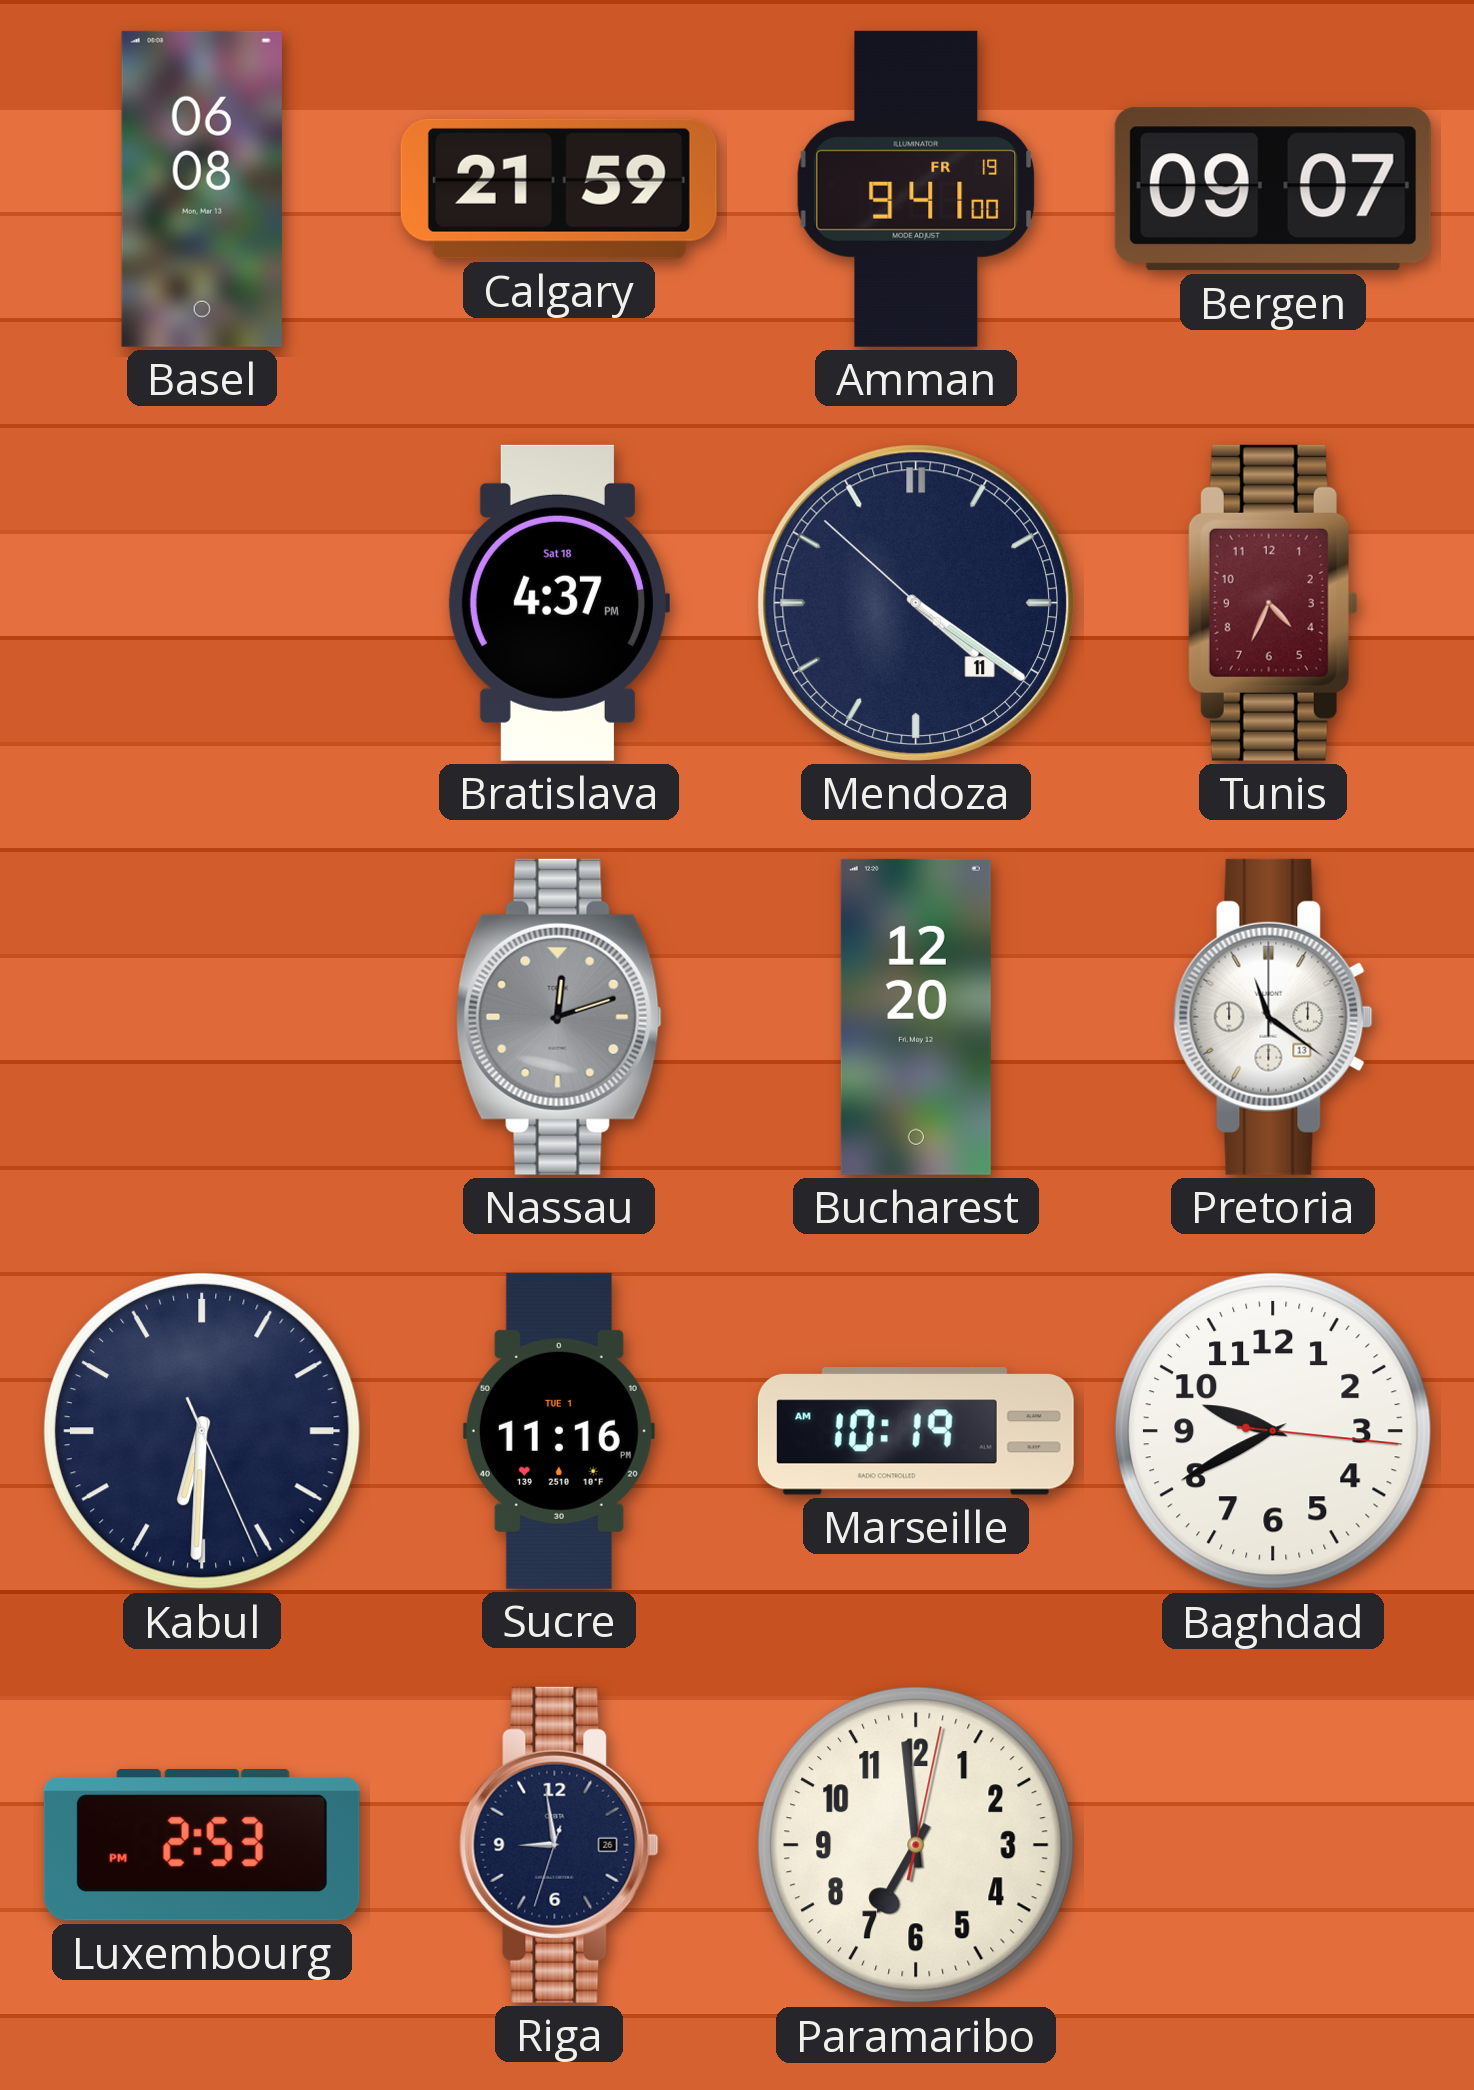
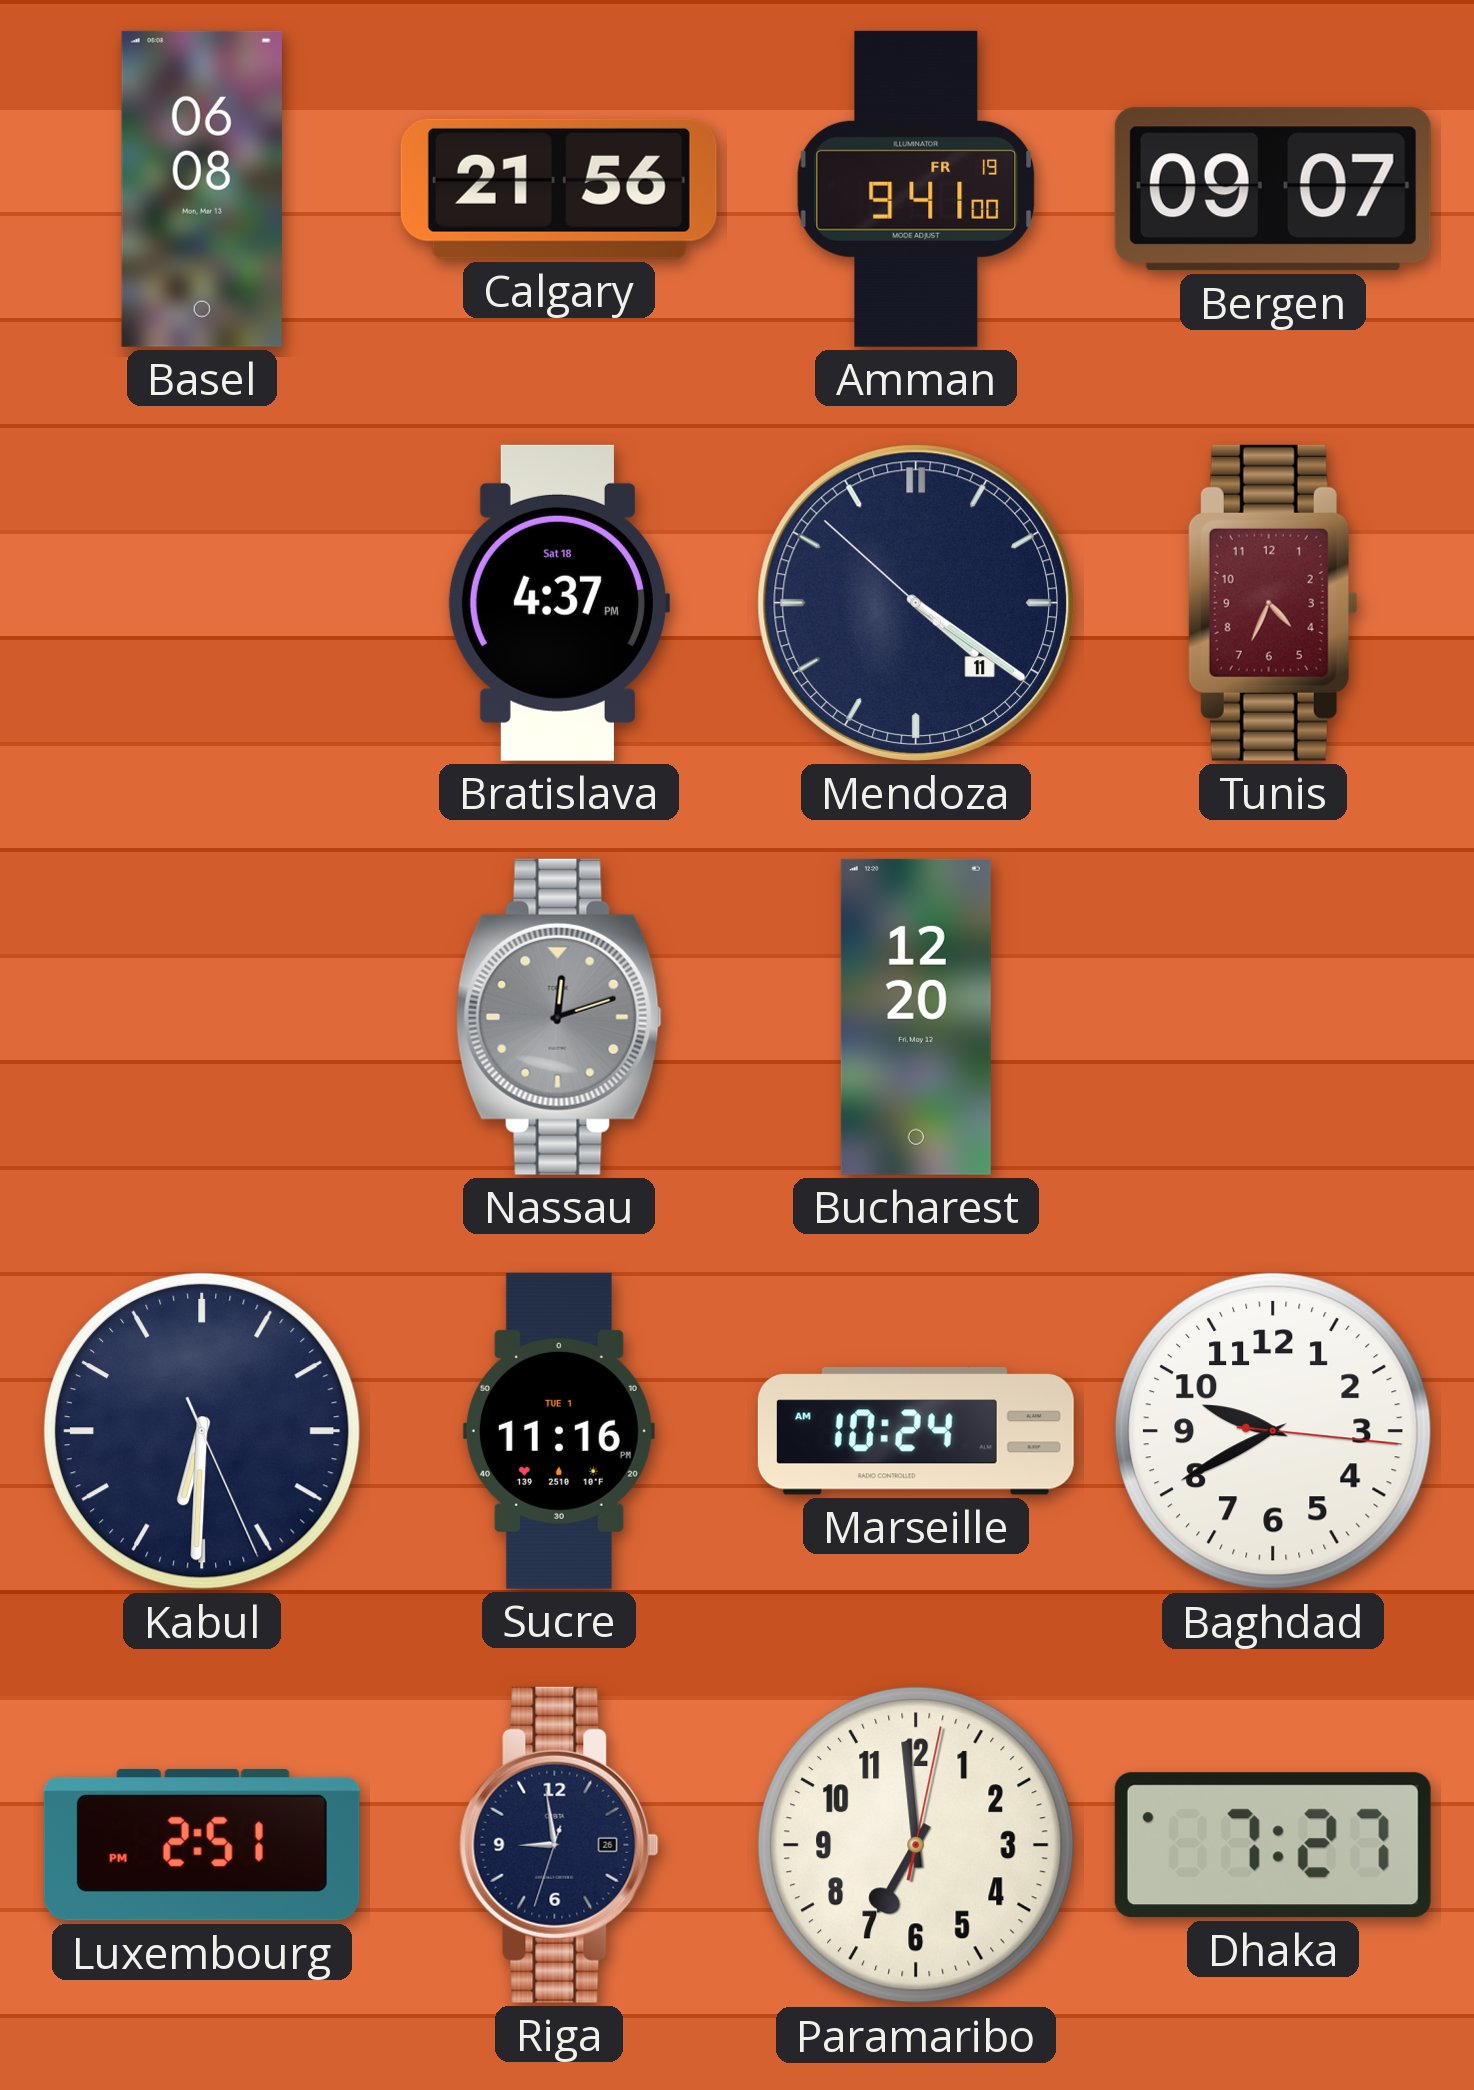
Calgary: 21:59 -> 21:56 (559, 189)
Pretoria: 11:21 -> none (1273, 1017)
Marseille: 10:19 -> 10:24 (916, 1431)
Luxembourg: 2:53 -> 2:51 (202, 1845)
Dhaka: none -> 7:27 (1273, 1845)
